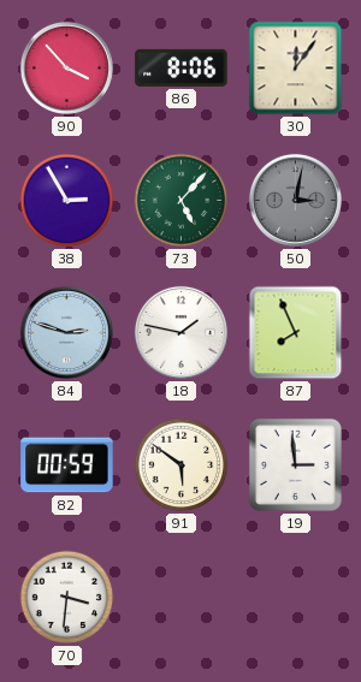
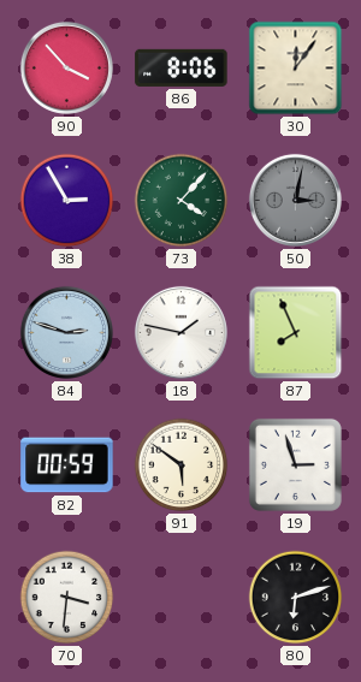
73: 5:07 -> 4:07 (182, 201)
19: 2:59 -> 2:57 (295, 464)
80: none -> 6:12 (296, 598)
